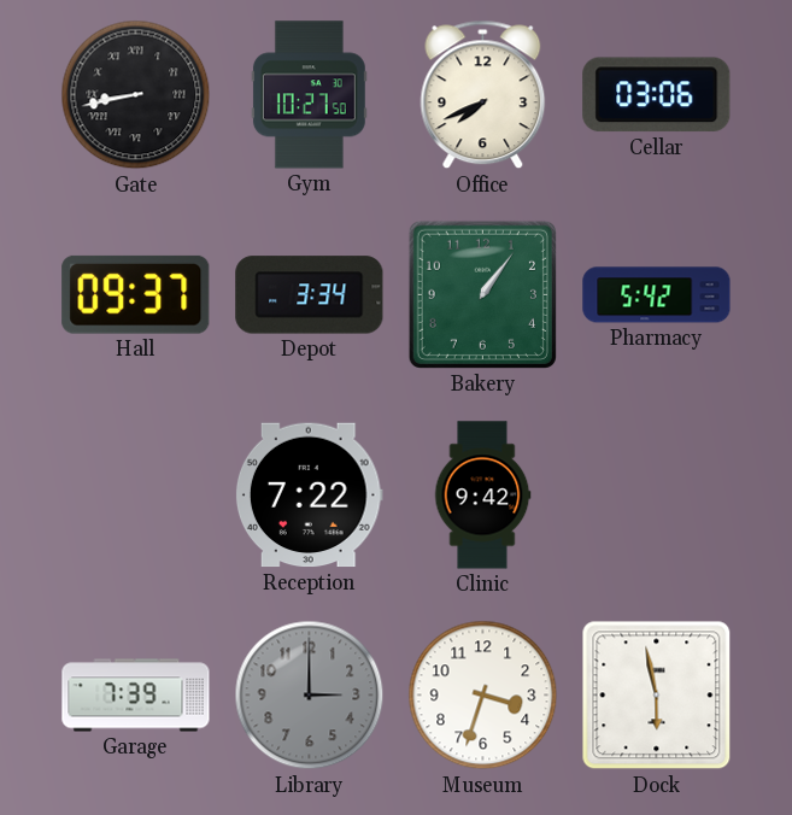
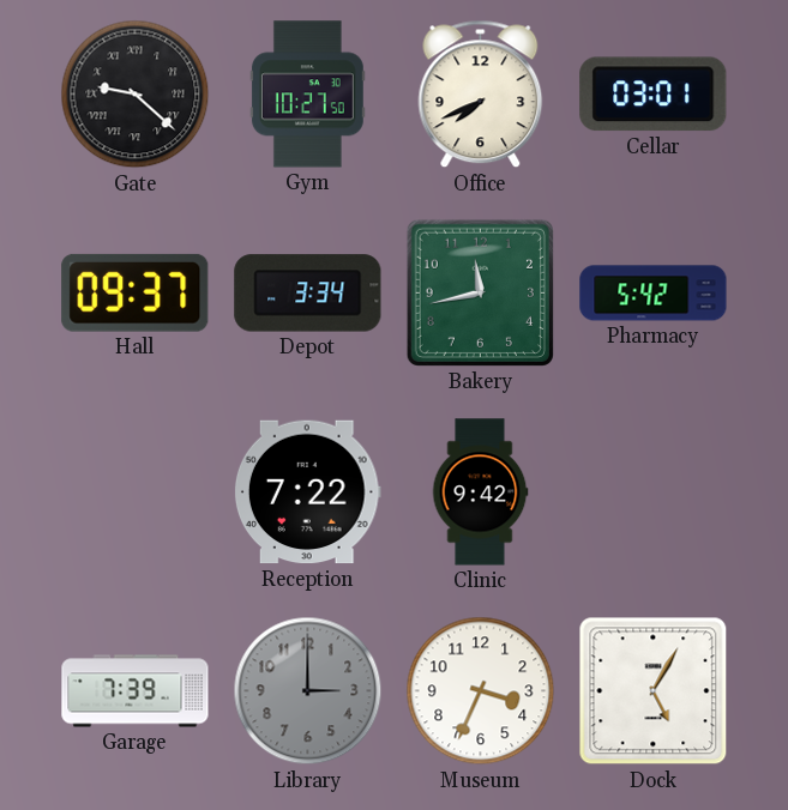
Gate: 8:43 -> 9:22 (136, 95)
Cellar: 03:06 -> 03:01 (654, 95)
Bakery: 1:06 -> 11:43 (480, 292)
Museum: 3:33 -> 3:34 (481, 691)
Dock: 5:58 -> 5:05 (654, 691)
